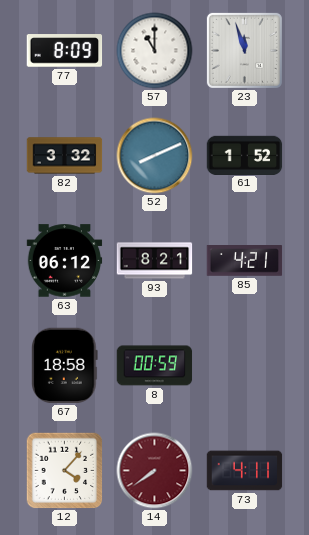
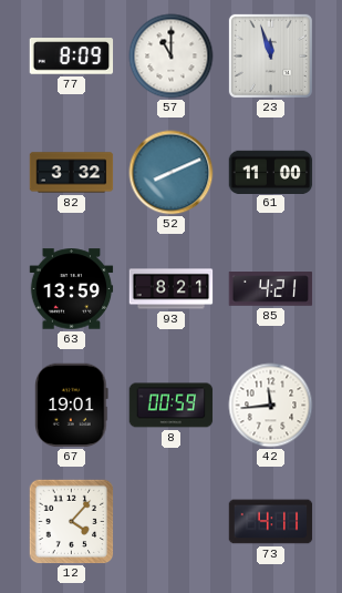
61: 1:52 -> 11:00 (271, 172)
63: 06:12 -> 13:59 (72, 289)
67: 18:58 -> 19:01 (72, 406)
42: none -> 11:44 (271, 406)
14: 7:39 -> none (155, 471)
